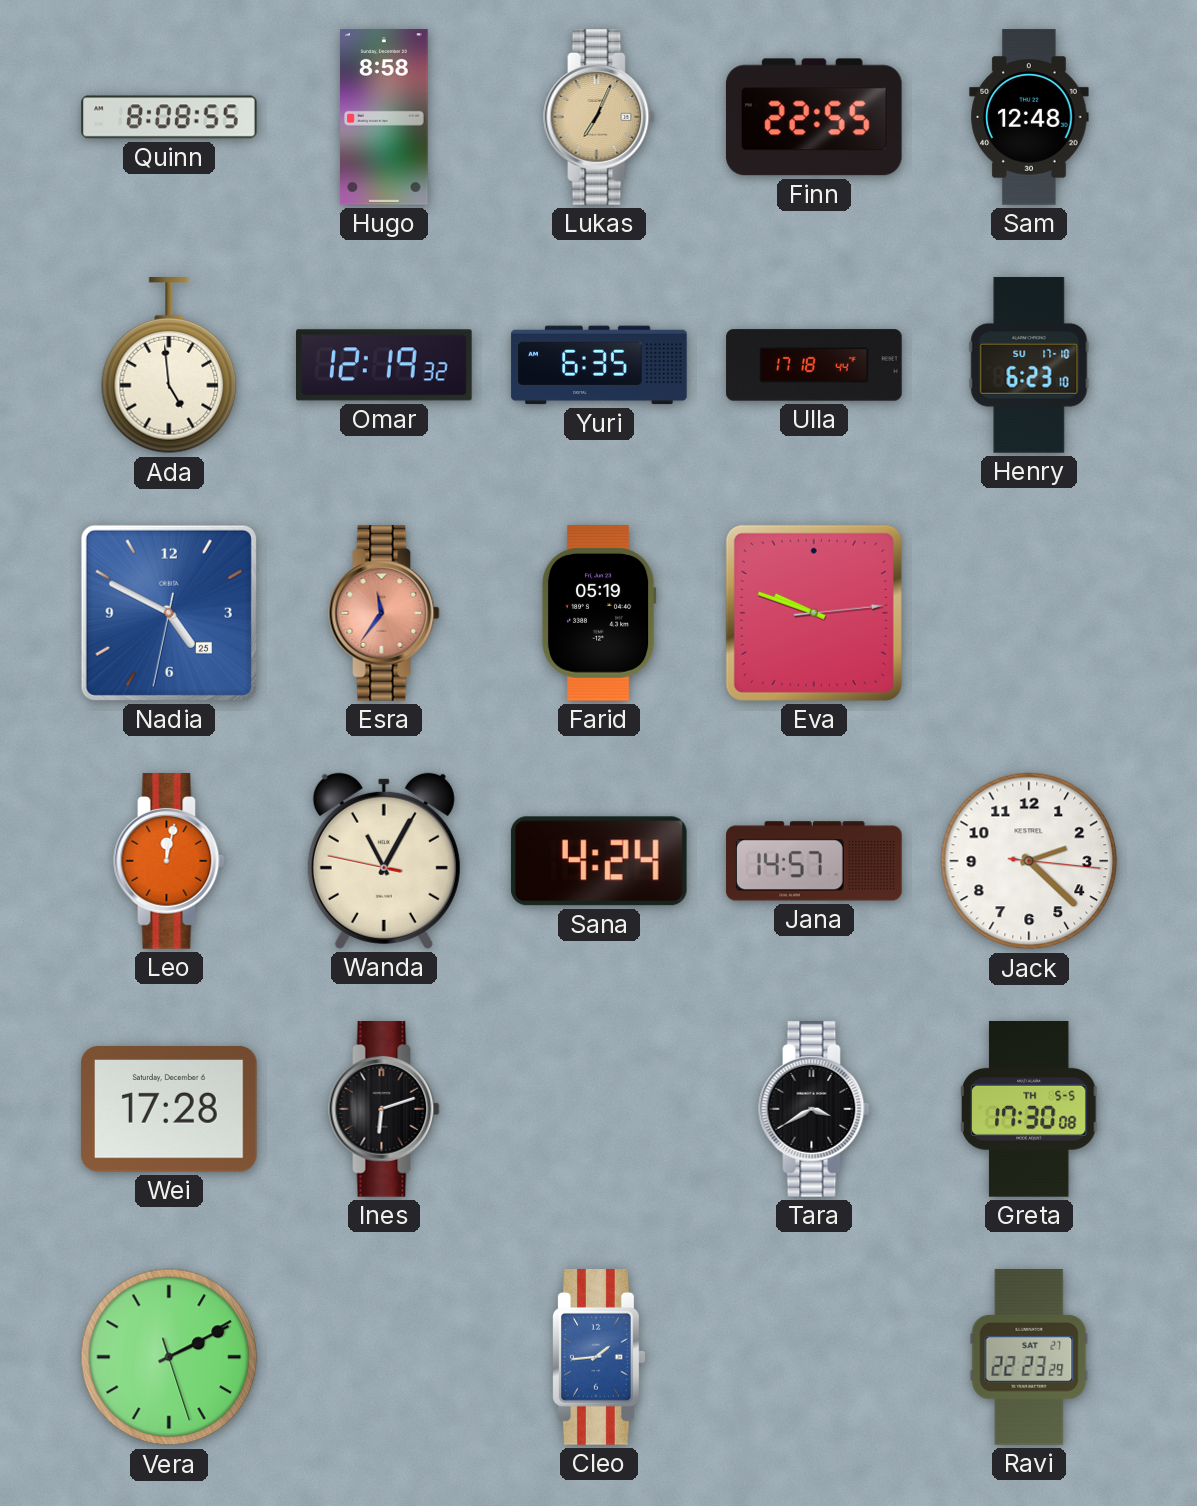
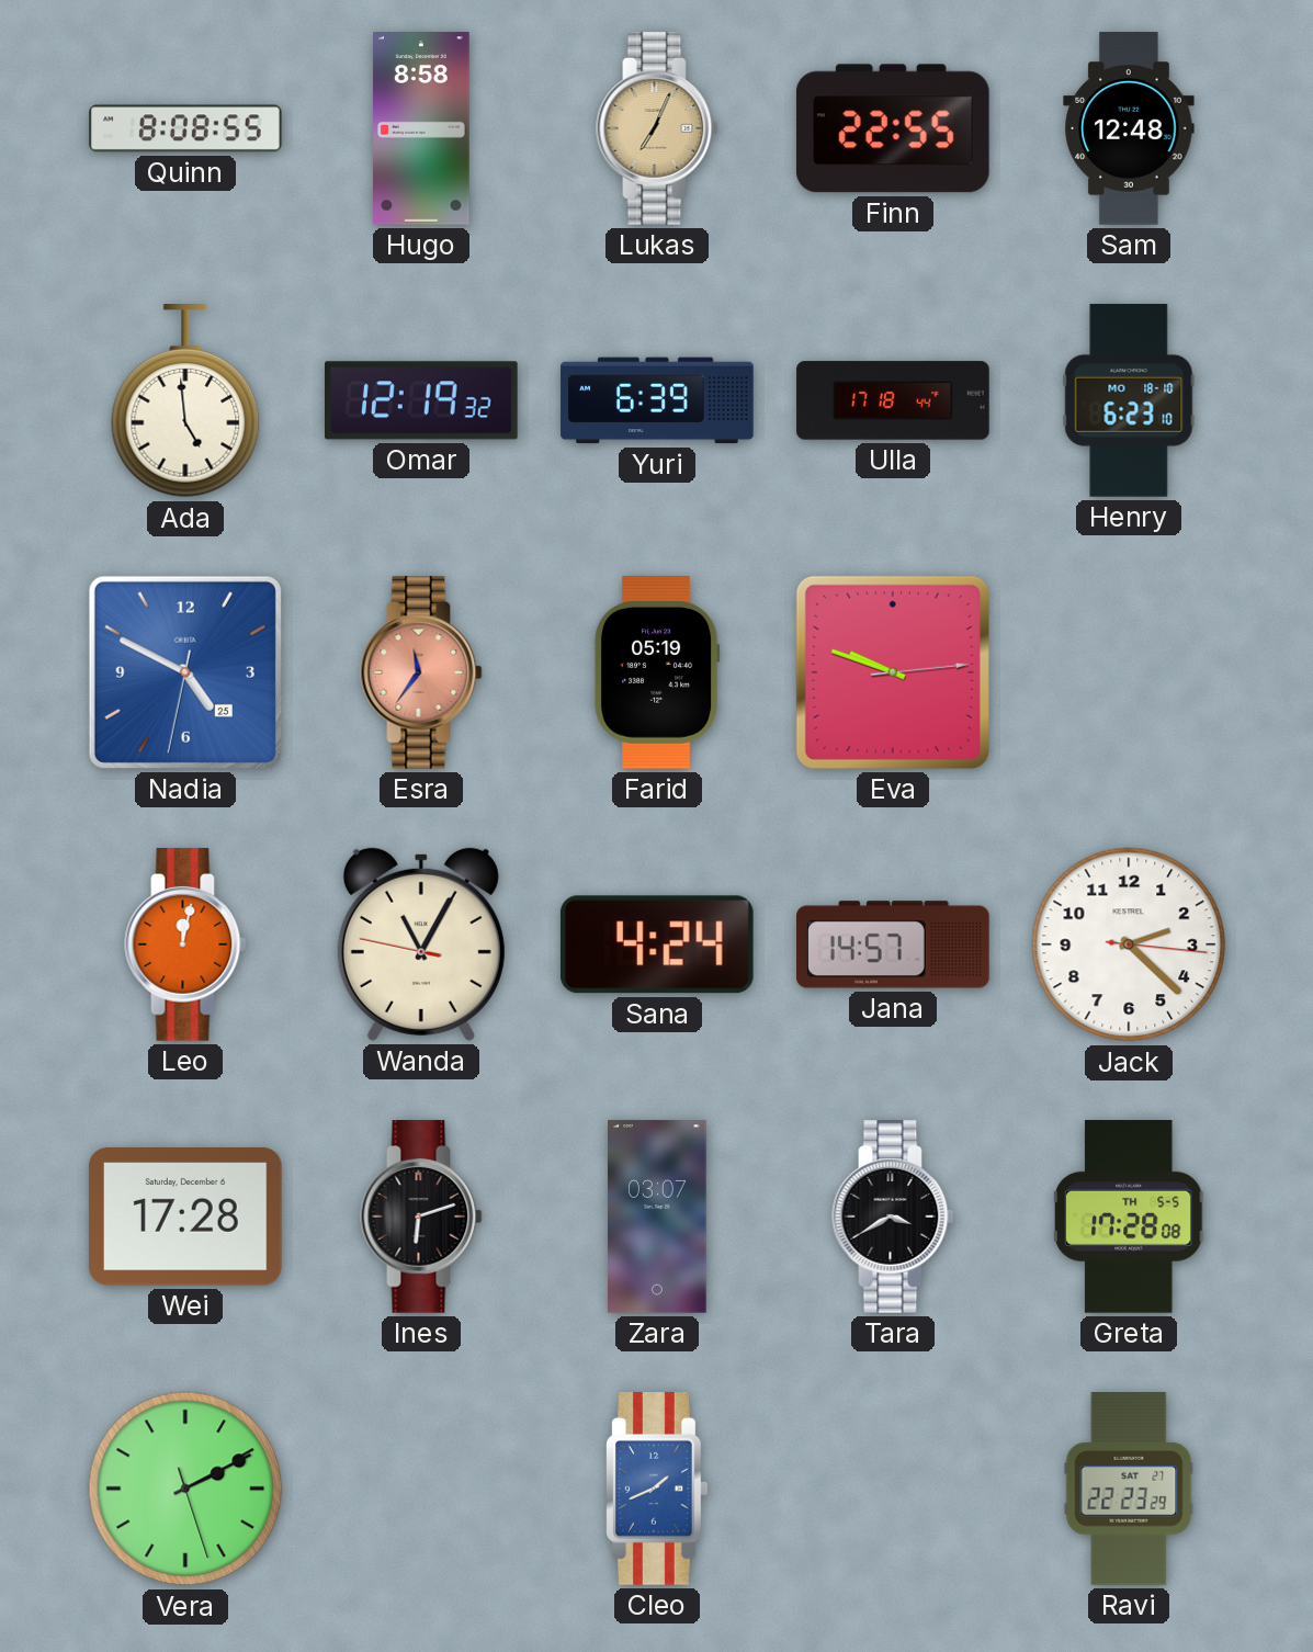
Yuri: 6:35 -> 6:39 (657, 400)
Henry date: SU 17-10 -> MO 18-10 (1129, 400)
Zara: none -> 03:07 (657, 1217)
Greta: 17:30 -> 17:28 (1129, 1218)
Cleo: 1:44 -> 1:41 (658, 1490)
